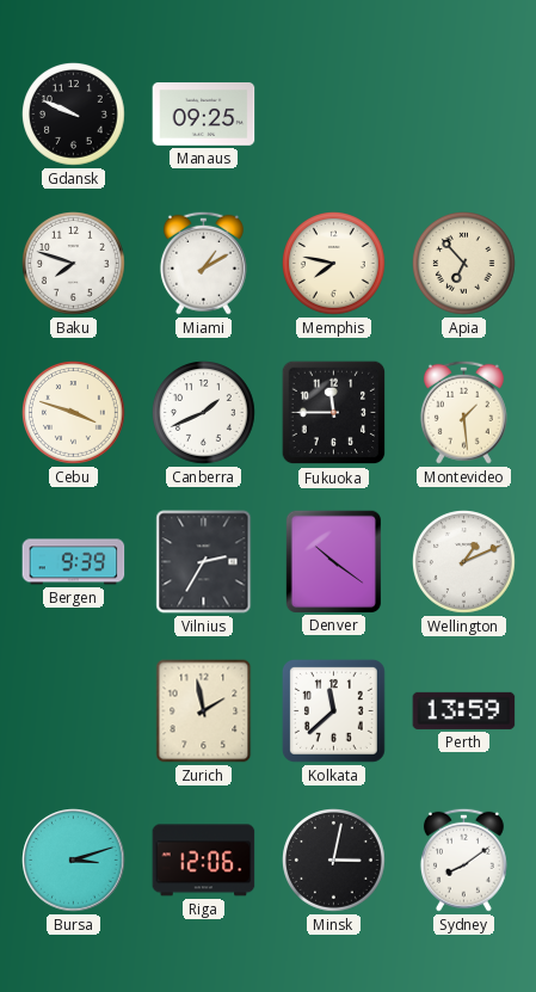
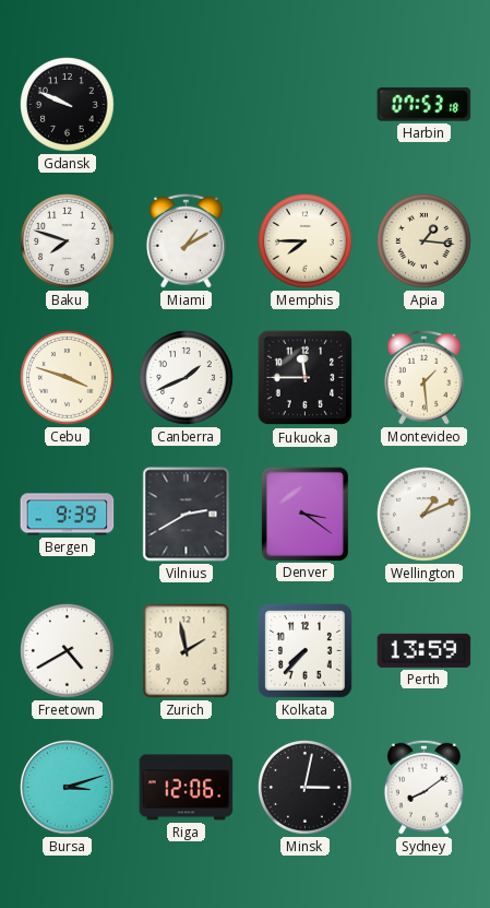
Manaus: 09:25 -> none (204, 115)
Harbin: none -> 07:53 (425, 105)
Memphis: 7:47 -> 7:45 (306, 241)
Apia: 6:53 -> 1:16 (425, 241)
Vilnius: 2:35 -> 2:40 (187, 515)
Denver: 10:21 -> 3:21 (304, 514)
Freetown: none -> 4:40 (68, 651)
Kolkata: 11:38 -> 7:37 (304, 650)
